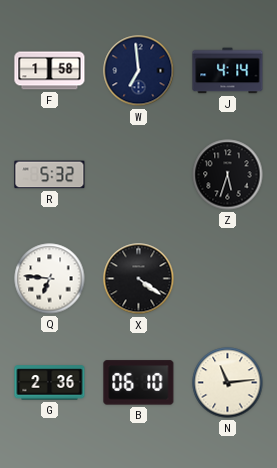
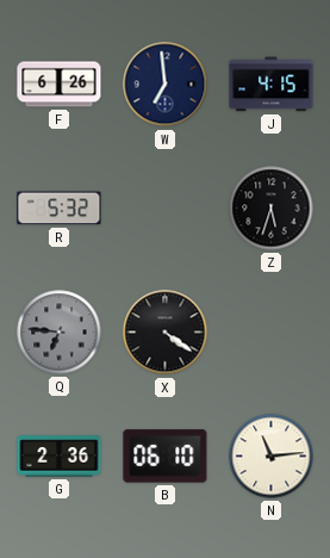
F: 1:58 -> 6:26 (60, 85)
J: 4:14 -> 4:15 (272, 85)
Q dial: white -> grey (60, 333)
